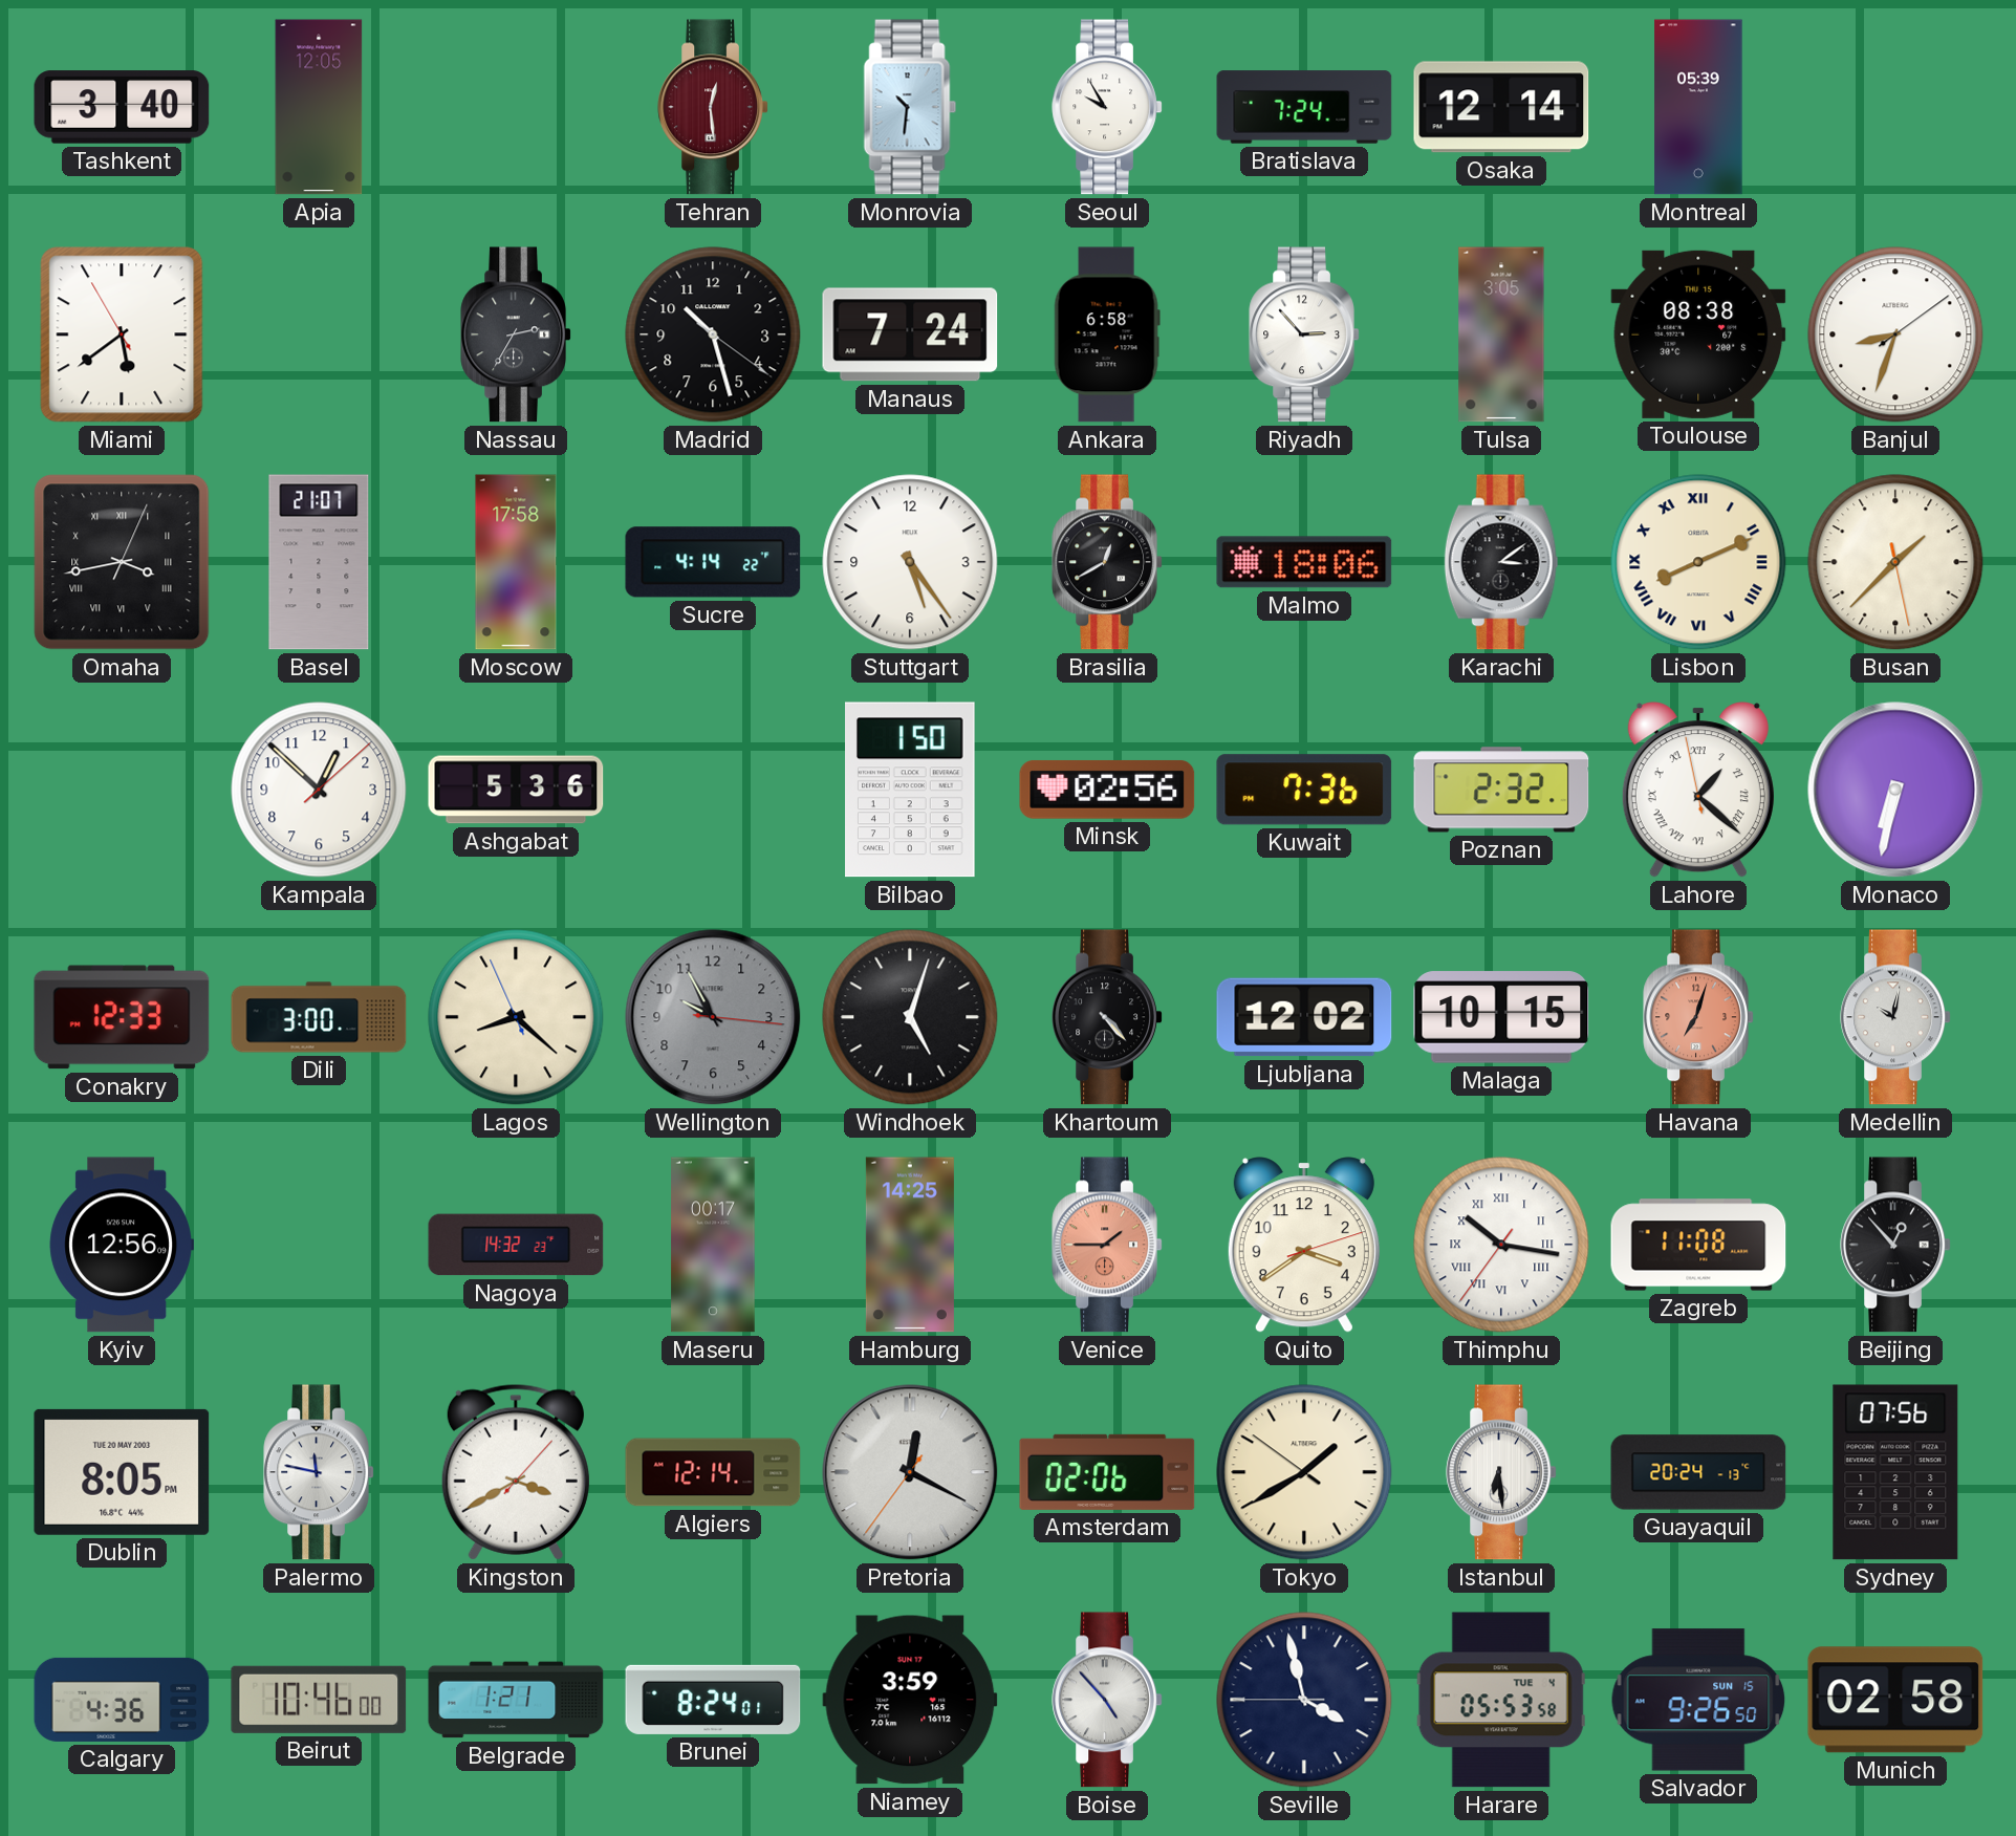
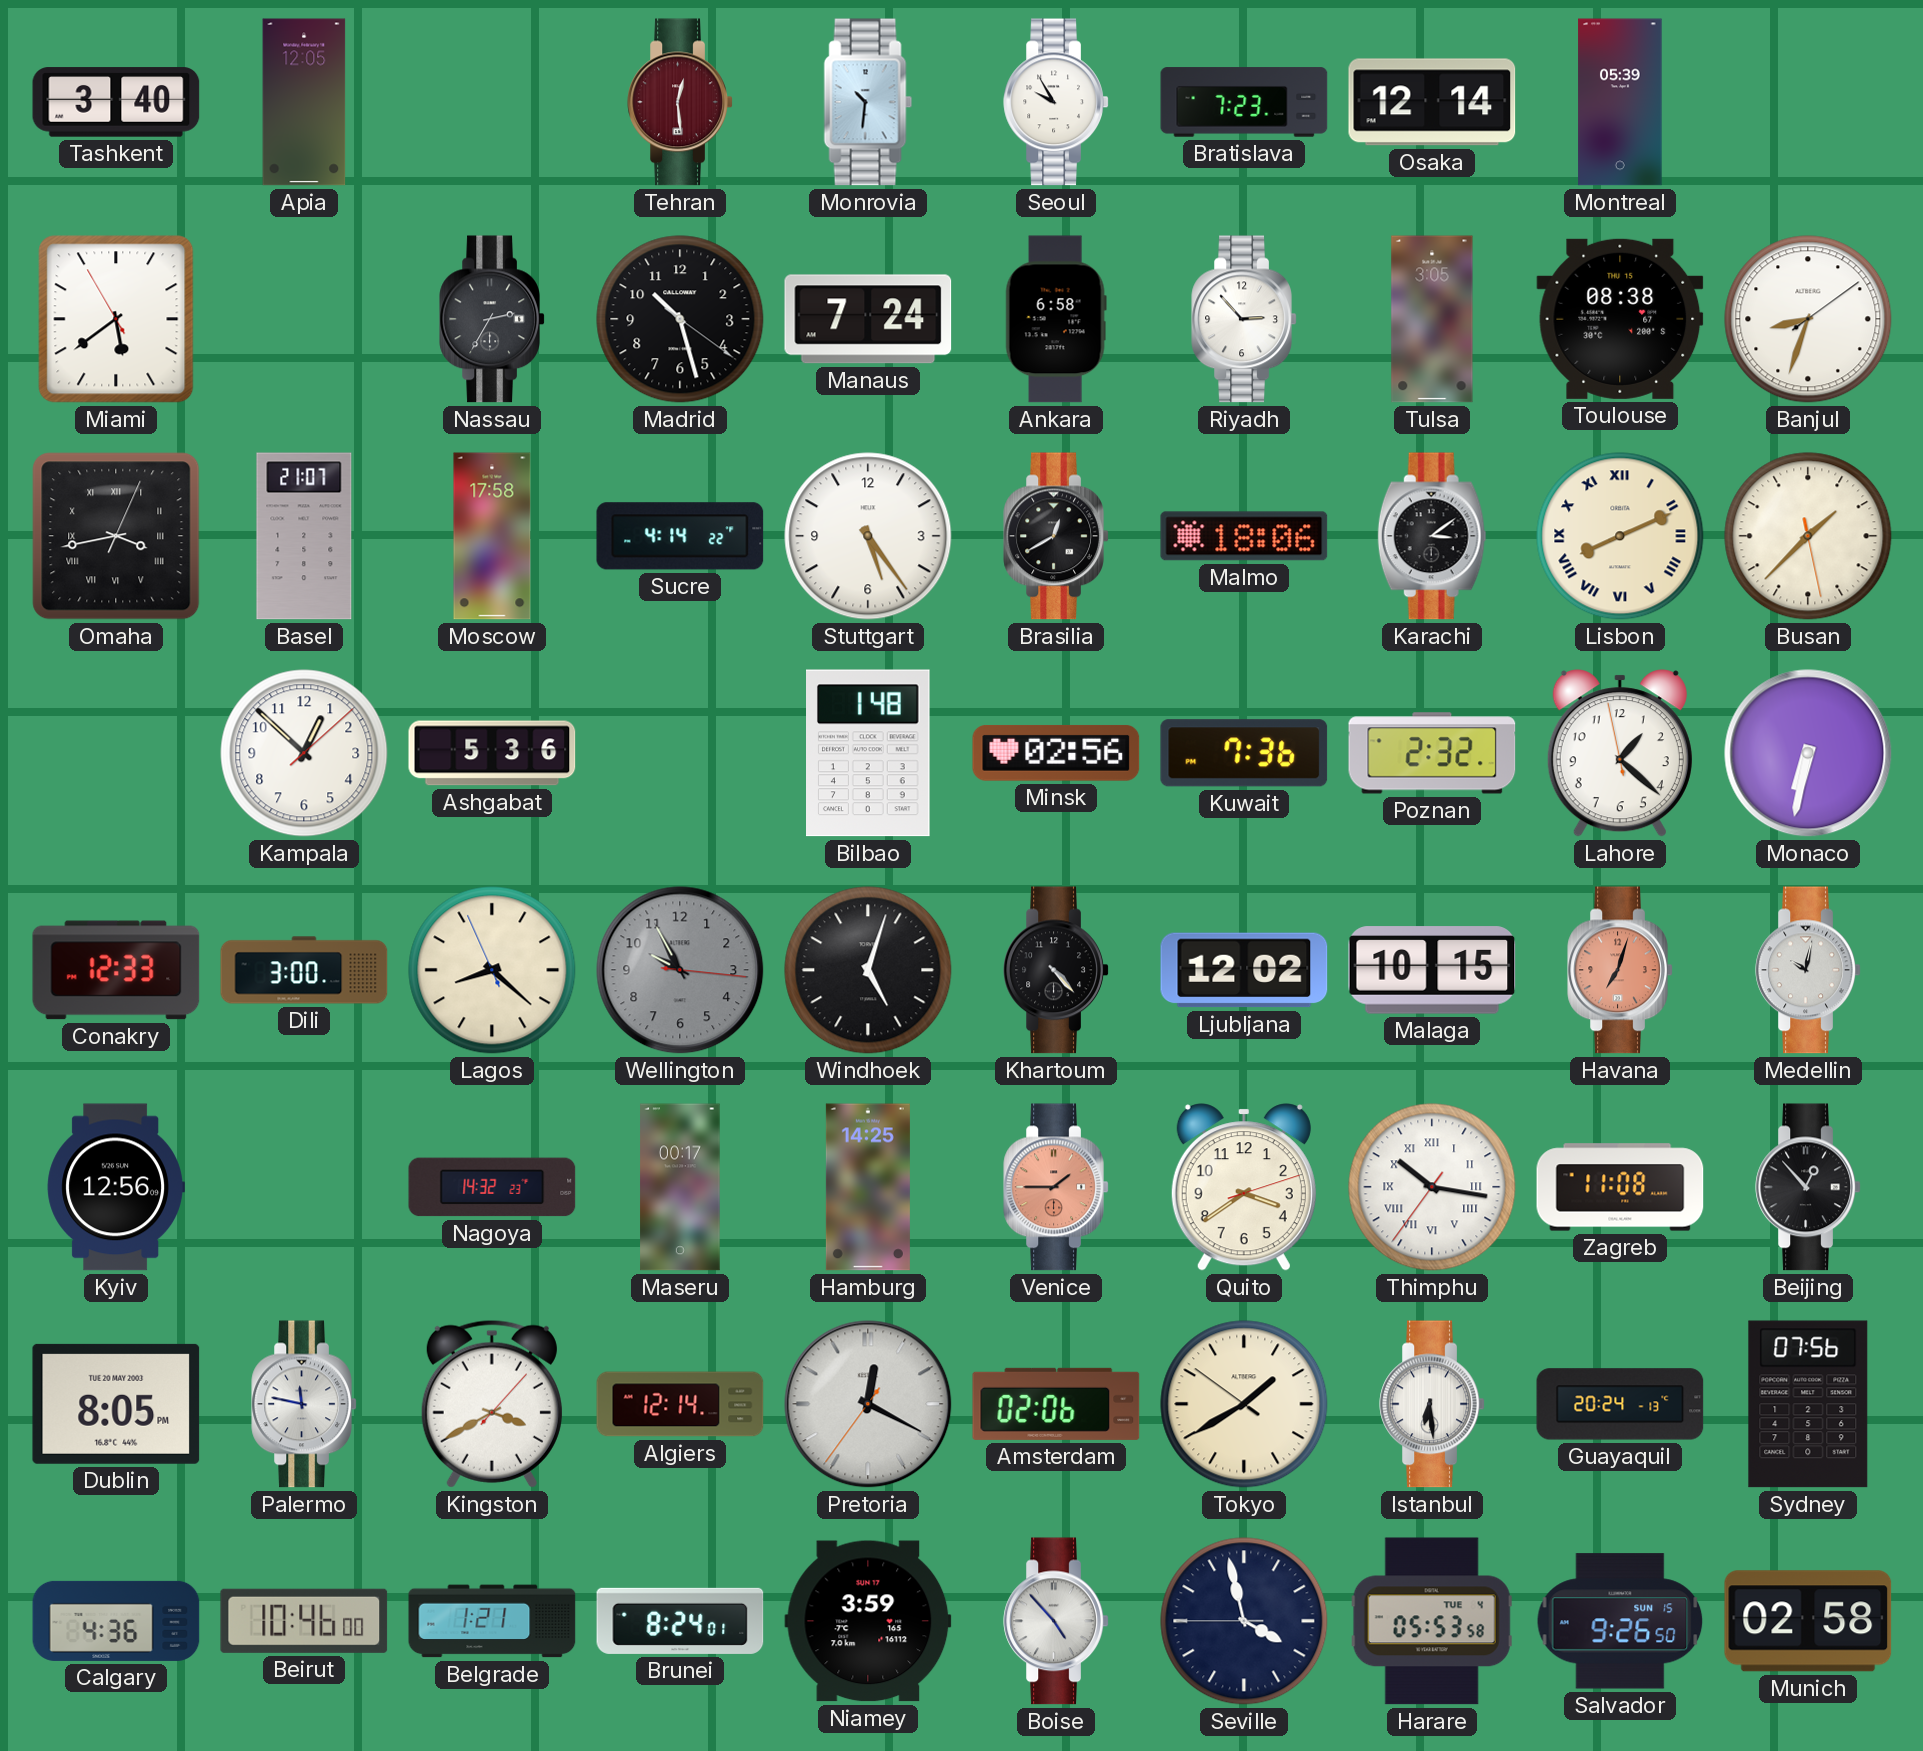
Bratislava: 7:24 -> 7:23 (1244, 102)
Bilbao: 1:50 -> 1:48 (869, 753)
Lahore numerals: Roman -> Arabic (1620, 753)
